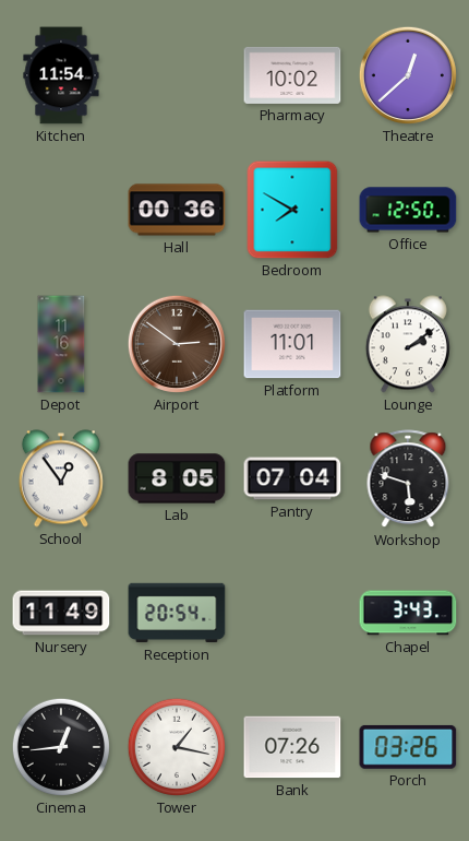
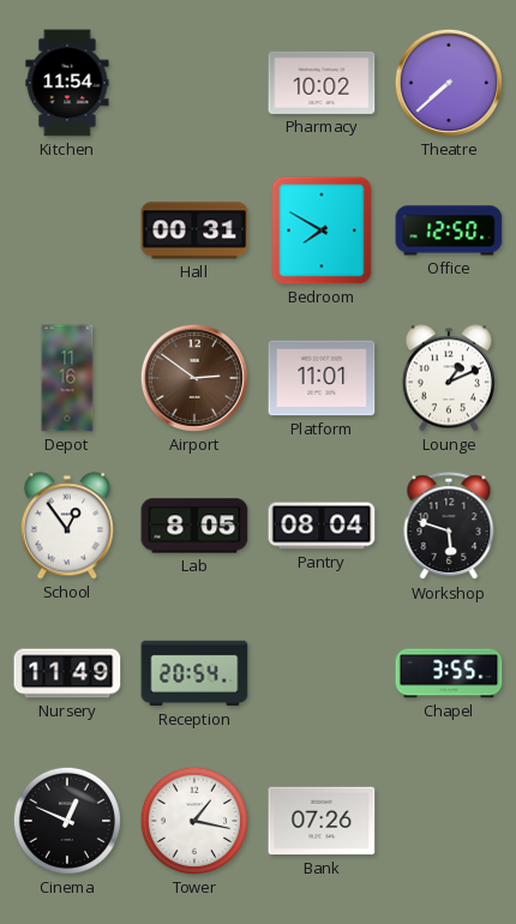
Theatre: 12:38 -> 7:38 (449, 83)
Hall: 00:36 -> 00:31 (194, 230)
Lounge: 2:09 -> 1:11 (449, 378)
Pantry: 07:04 -> 08:04 (322, 526)
Chapel: 3:43 -> 3:55 (449, 673)
Cinema: 12:44 -> 12:49 (67, 821)
Porch: 03:26 -> none (408, 747)
